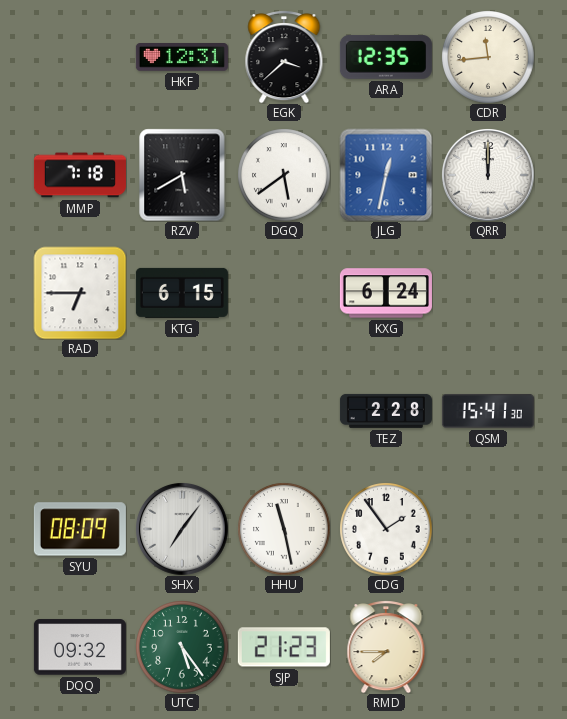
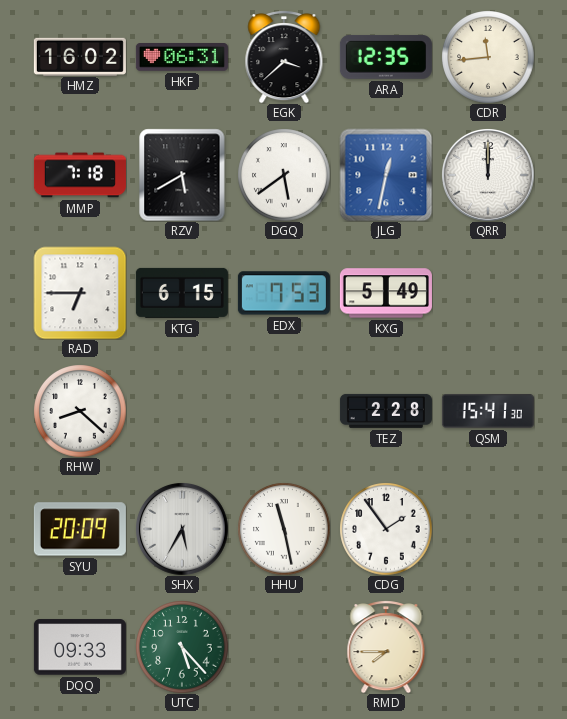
HMZ: none -> 16:02 (80, 56)
HKF: 12:31 -> 06:31 (182, 58)
EDX: none -> 7:53 (284, 293)
KXG: 6:24 -> 5:49 (386, 293)
RHW: none -> 8:22 (80, 411)
SYU: 08:09 -> 20:09 (80, 529)
SHX: 7:06 -> 5:35 (182, 529)
DQQ: 09:32 -> 09:33 (80, 647)
UTC: 5:24 -> 5:23 (182, 647)
SJP: 21:23 -> none (284, 647)
